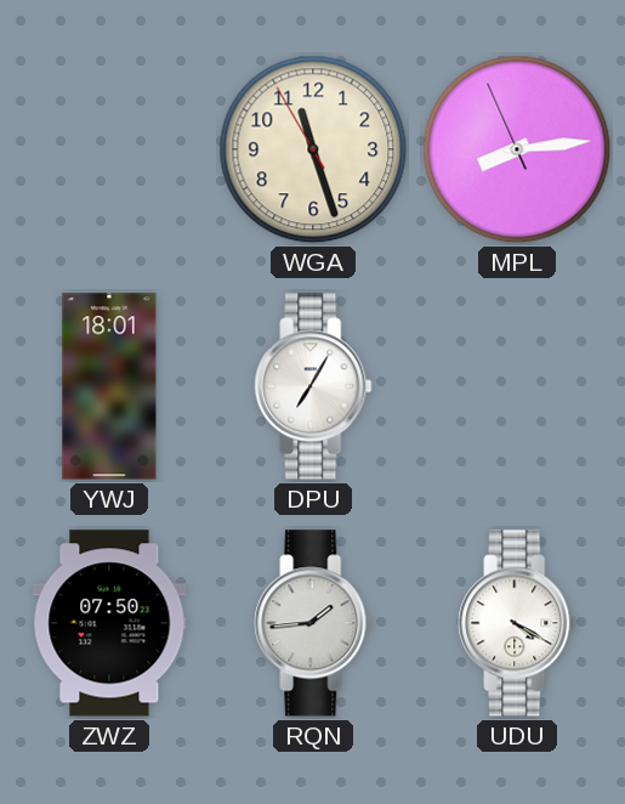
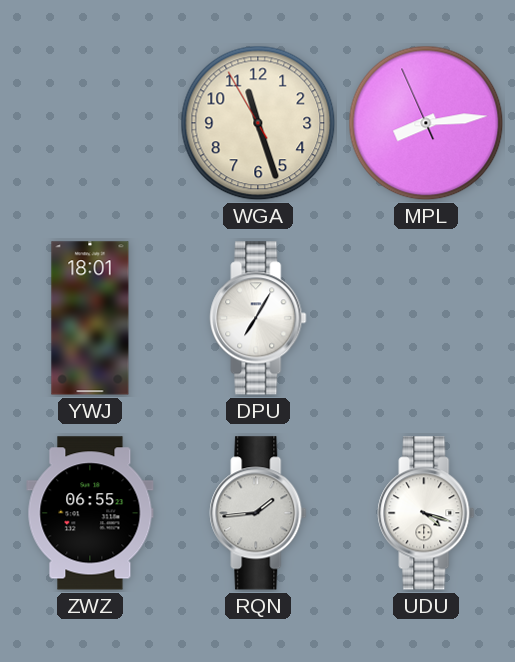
ZWZ: 07:50 -> 06:55 (90, 513)
UDU: 4:20 -> 4:18 (426, 513)
